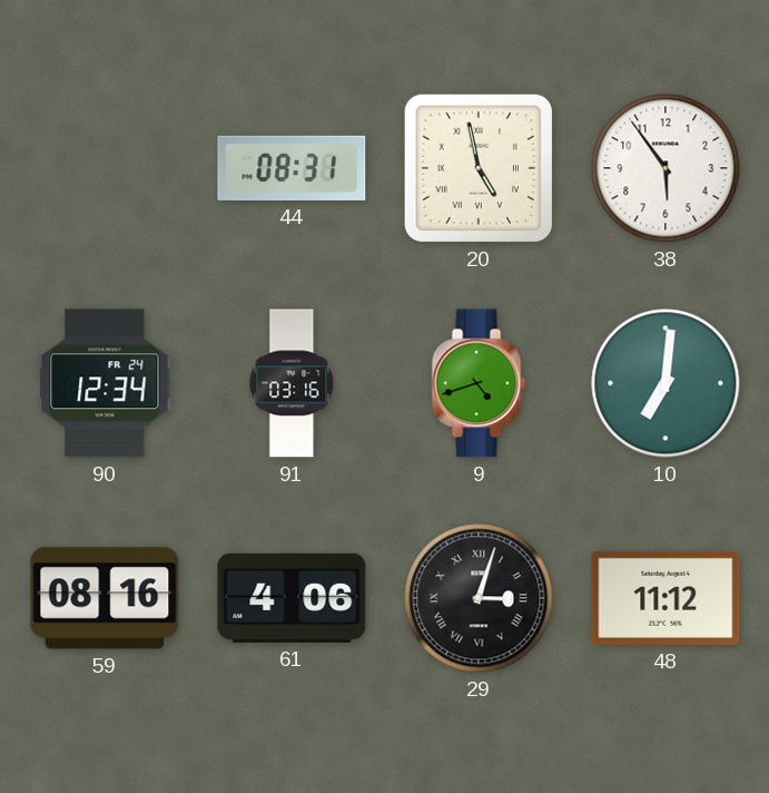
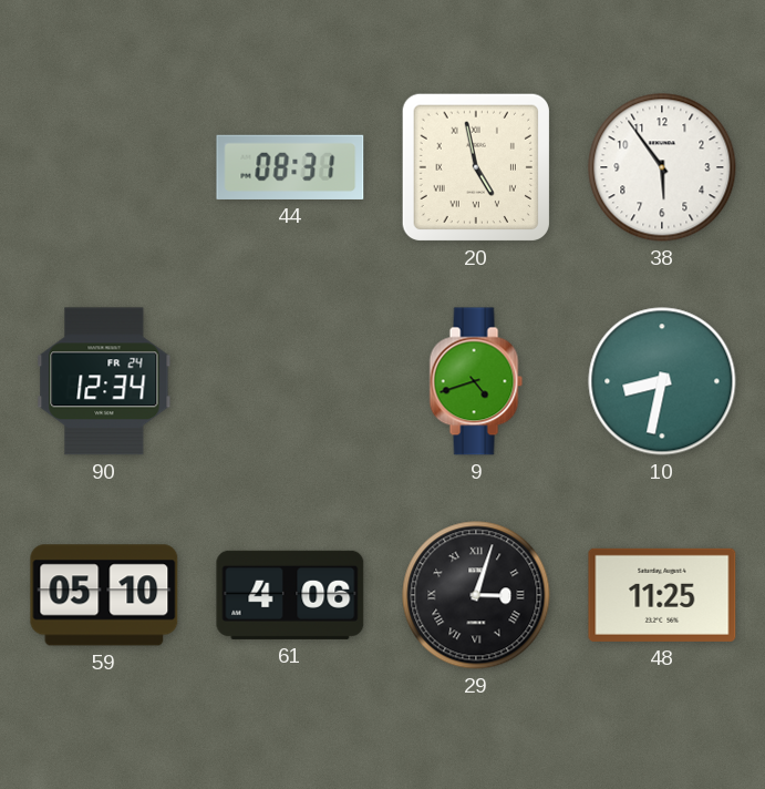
91: 03:16 -> none (292, 383)
10: 7:01 -> 8:32 (662, 381)
59: 08:16 -> 05:10 (104, 595)
48: 11:12 -> 11:25 (662, 595)
